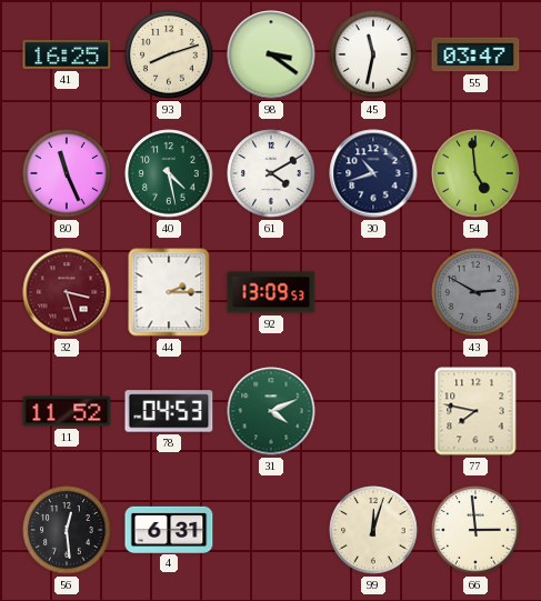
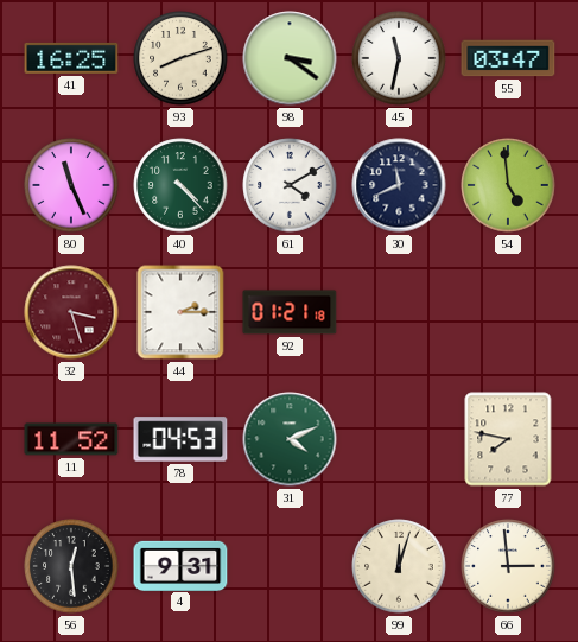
40: 4:28 -> 4:23 (180, 185)
30: 10:42 -> 11:41 (399, 185)
92: 13:09 -> 01:21 (290, 312)
43: 2:50 -> none (475, 292)
4: 6:31 -> 9:31 (180, 565)
